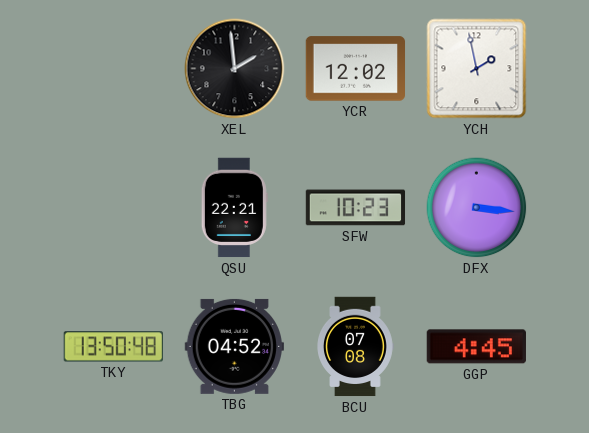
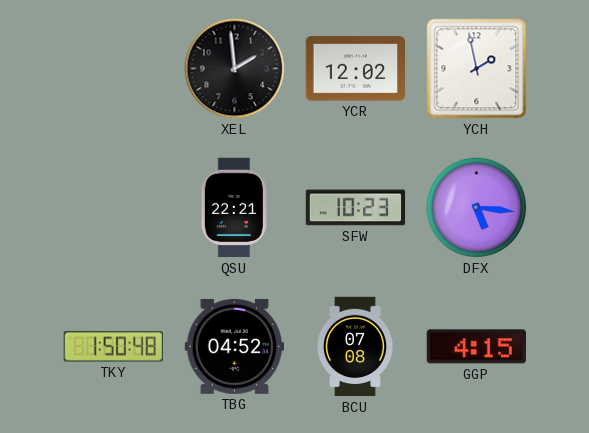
DFX: 3:16 -> 5:16 (477, 208)
TKY: 13:50 -> 1:50 (113, 347)
GGP: 4:45 -> 4:15 (476, 347)
